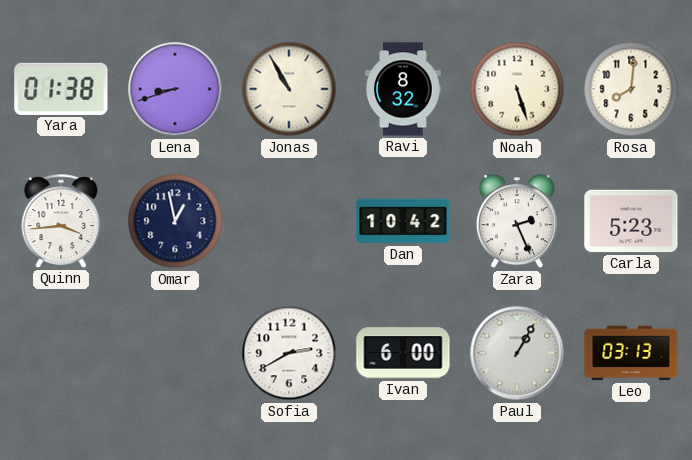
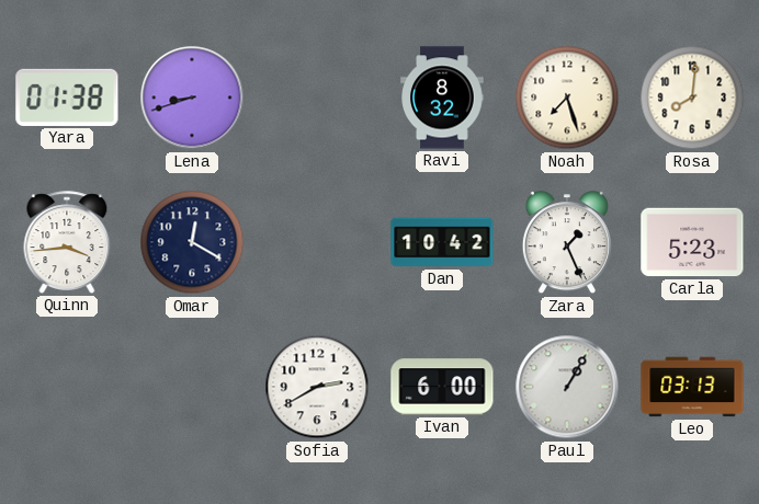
Jonas: 10:55 -> none (289, 89)
Noah: 5:27 -> 7:27 (567, 98)
Omar: 12:58 -> 12:20 (192, 242)
Zara: 2:26 -> 1:26 (567, 243)
